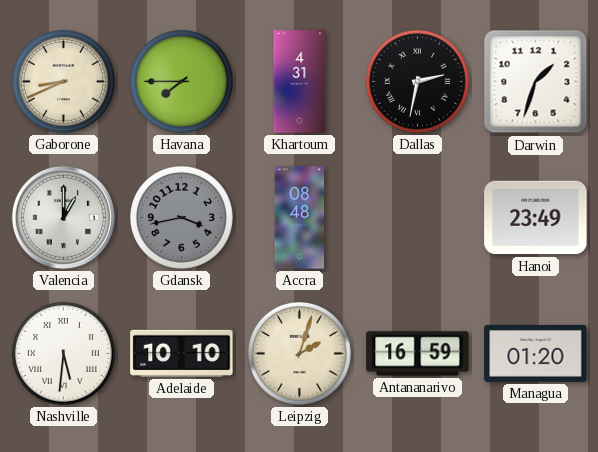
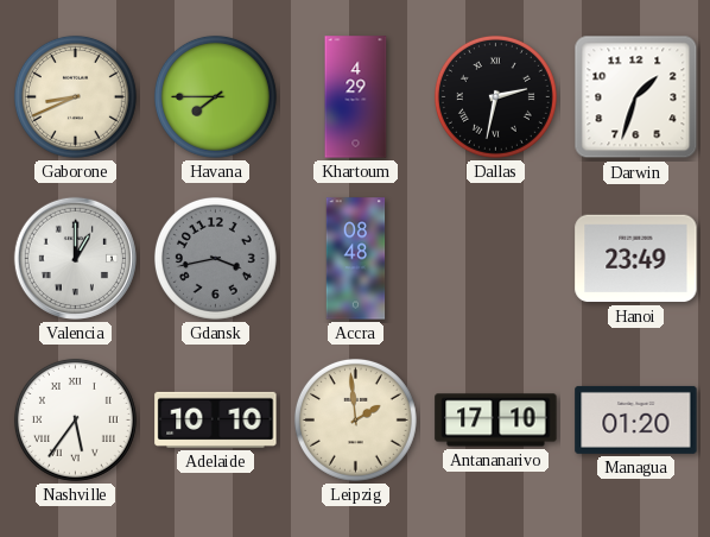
Khartoum: 4:31 -> 4:29 (356, 97)
Nashville: 5:31 -> 5:36 (75, 419)
Leipzig: 2:03 -> 1:59 (355, 419)
Antananarivo: 16:59 -> 17:10 (496, 421)
